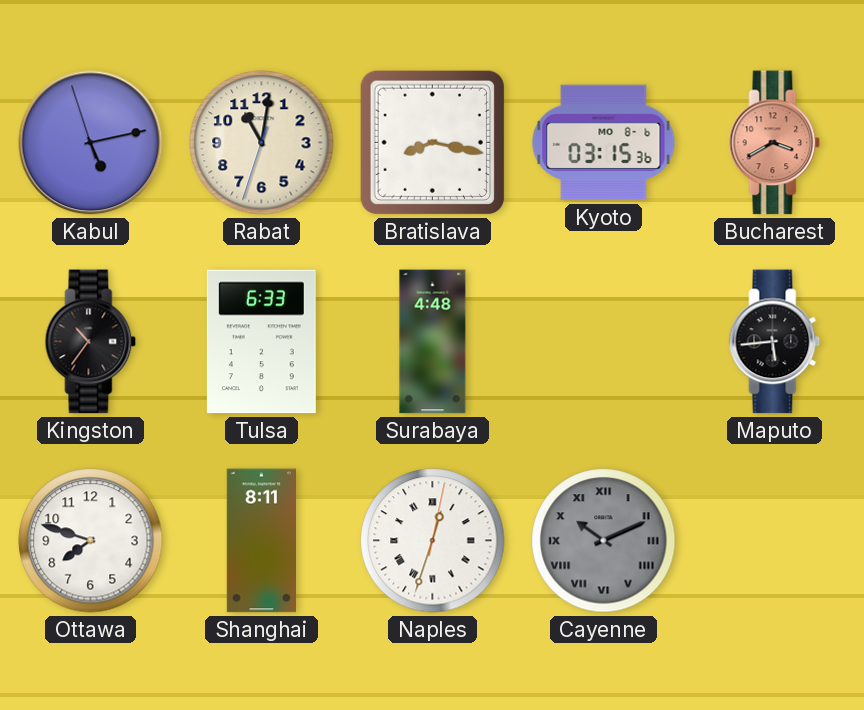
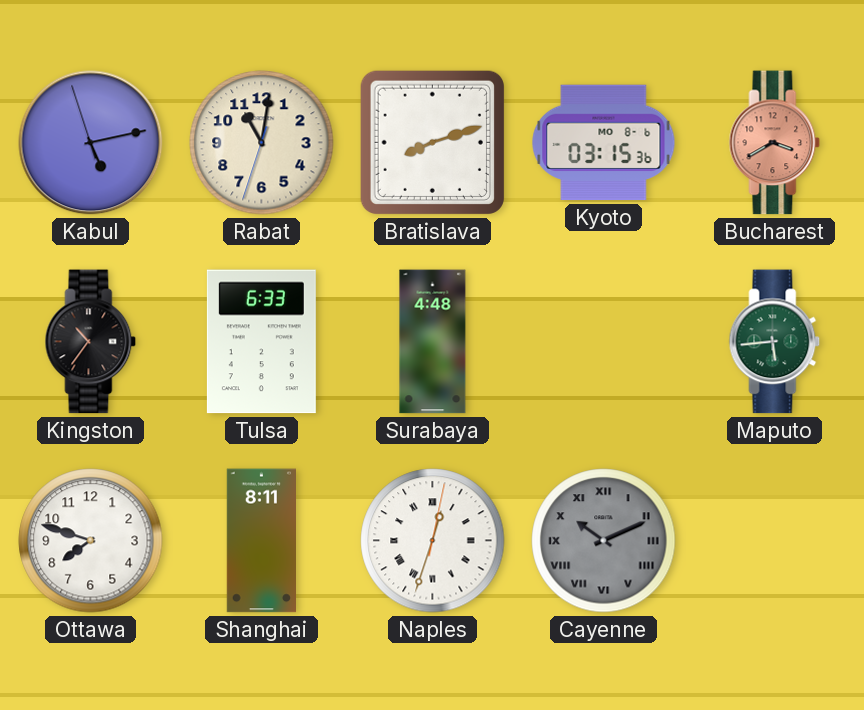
Bratislava: 8:17 -> 8:12 (432, 142)
Maputo dial: black -> green (775, 342)
